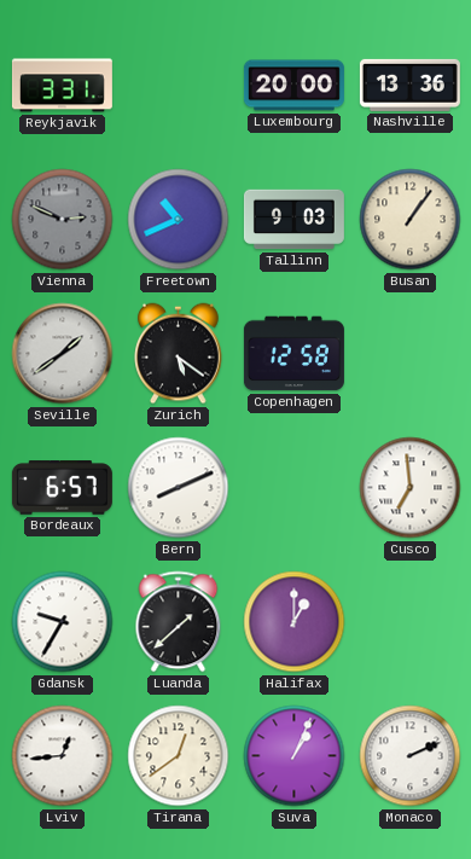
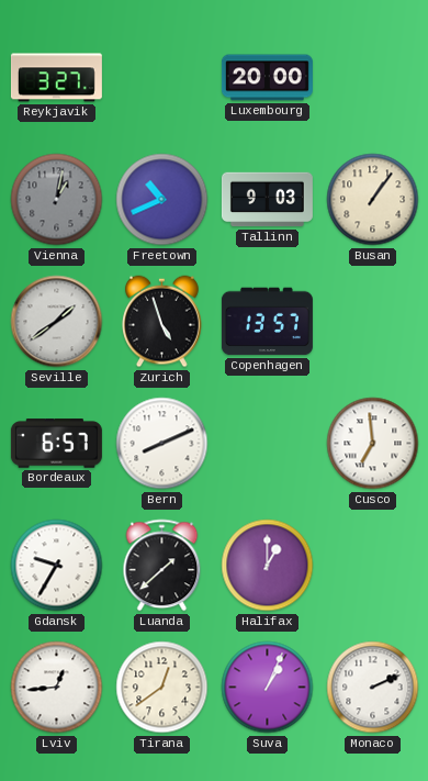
Reykjavik: 3:31 -> 3:27 (56, 78)
Nashville: 13:36 -> none (409, 85)
Vienna: 2:49 -> 1:02 (57, 200)
Zurich: 5:21 -> 4:57 (162, 322)
Copenhagen: 12:58 -> 13:57 (267, 322)
